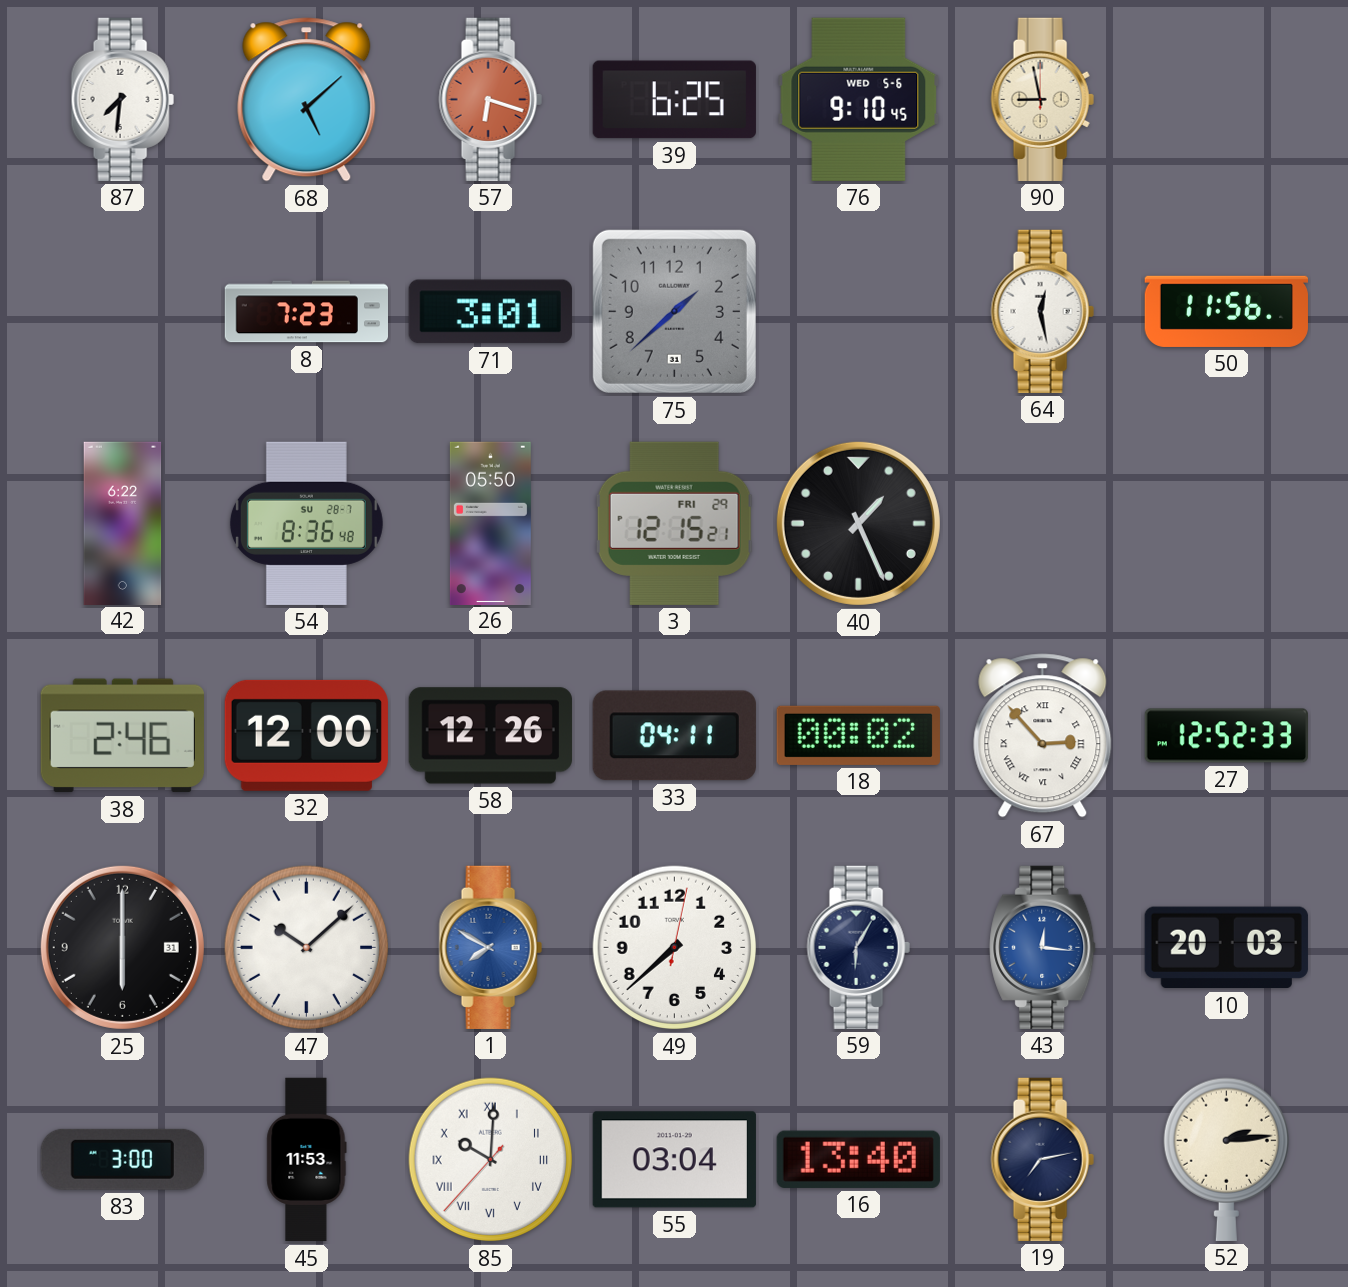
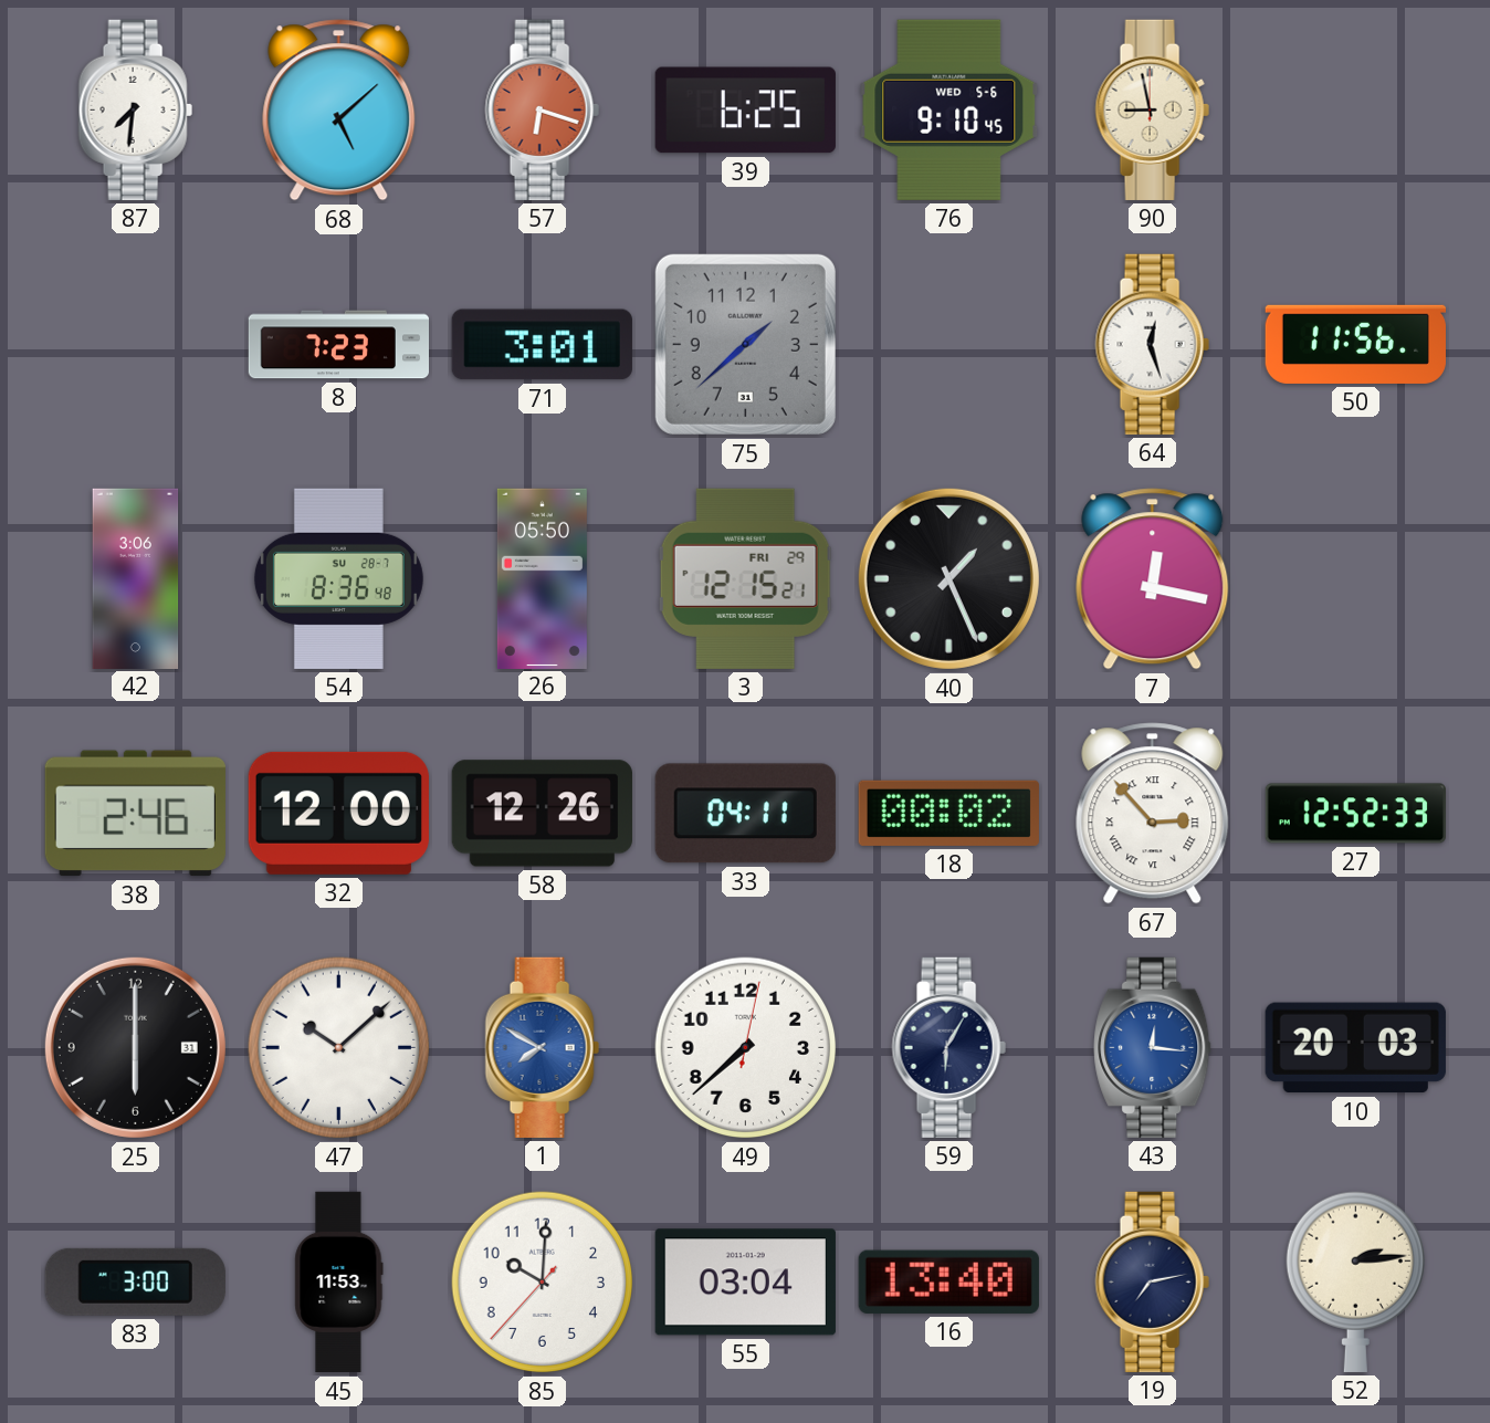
64: 12:28 -> 12:27 (1152, 344)
42: 6:22 -> 3:06 (136, 578)
7: none -> 12:17 (1153, 579)
85 numerals: Roman -> Arabic (543, 1283)
